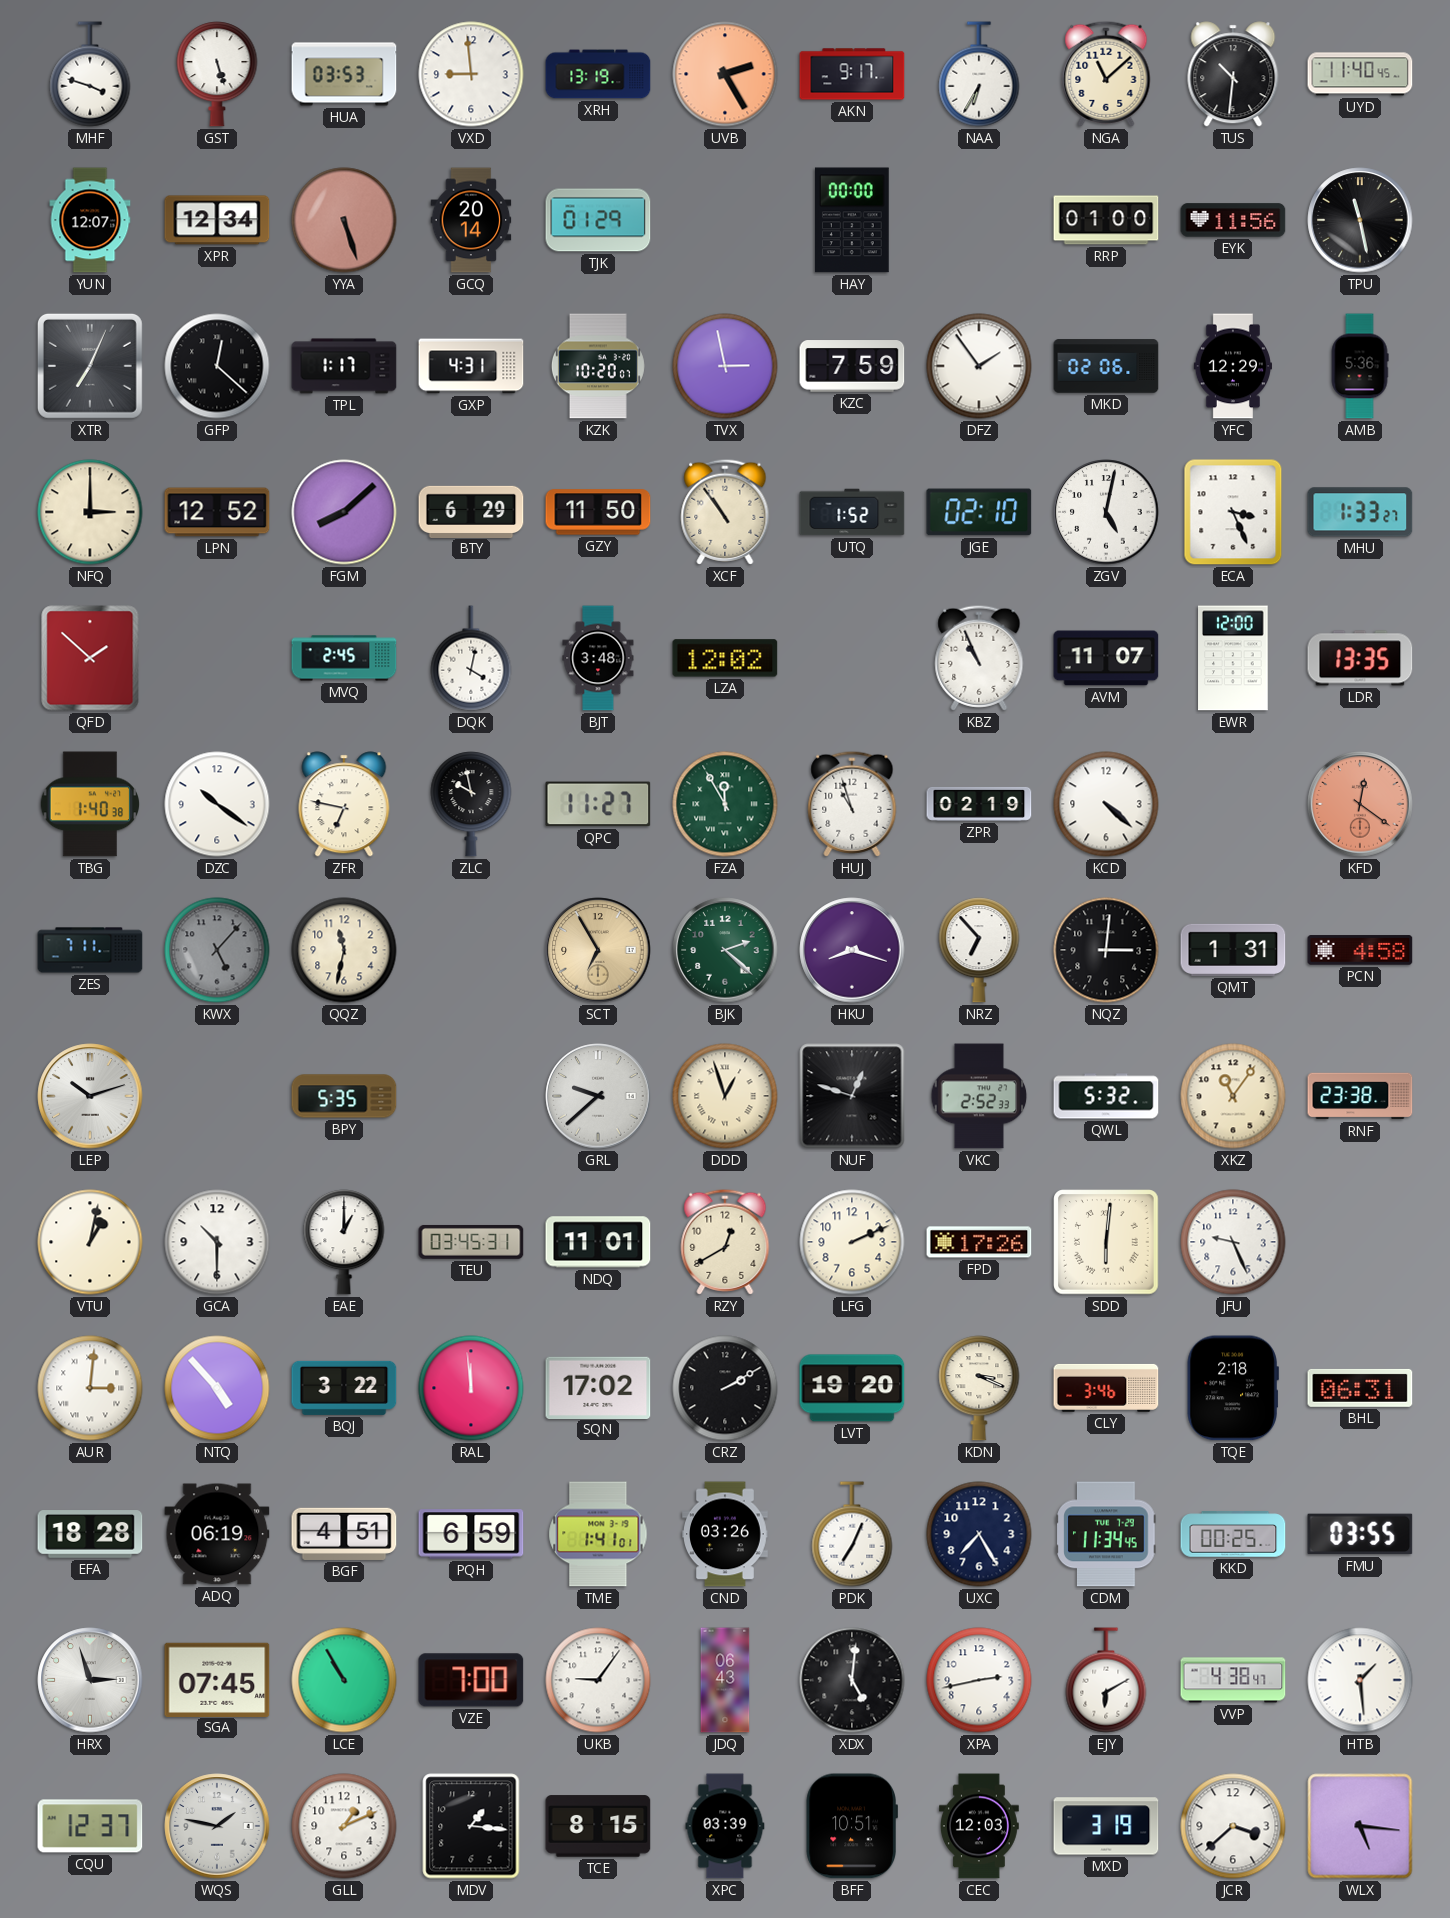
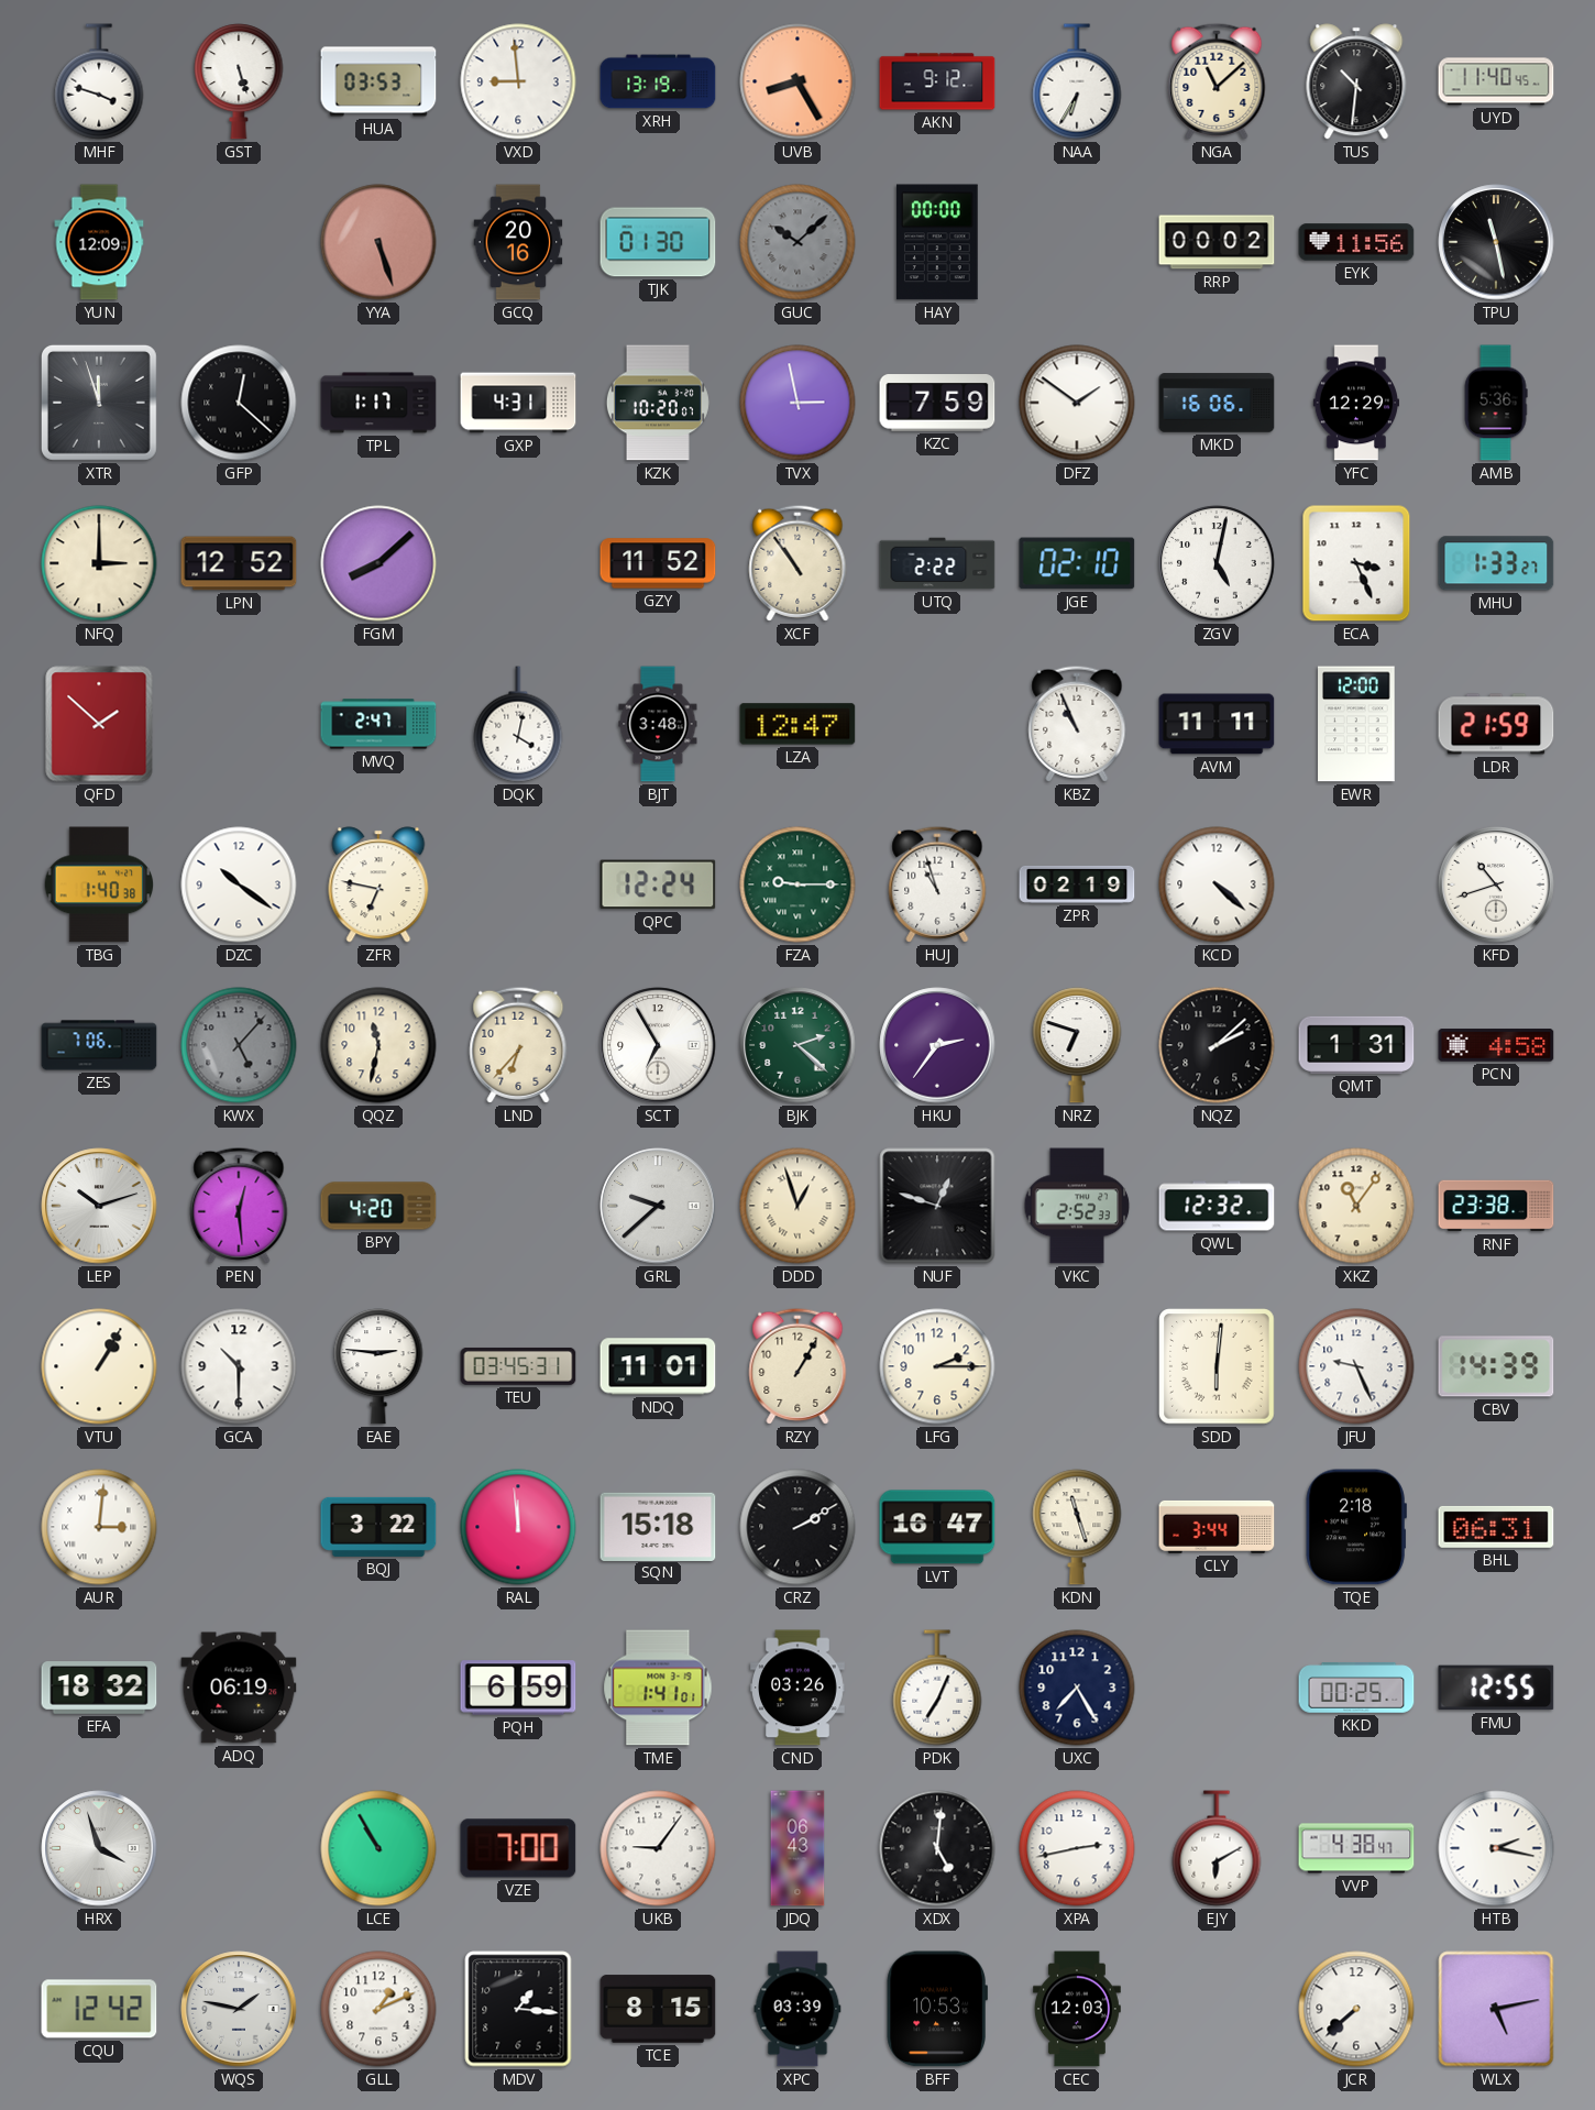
UVB: 2:25 -> 8:25 (798, 81)
AKN: 9:17 -> 9:12 (937, 81)
YUN: 12:07 -> 12:09 (99, 242)
XPR: 12:34 -> none (217, 220)
GCQ: 20:14 -> 20:16 (518, 242)
TJK: 01:29 -> 01:30 (658, 242)
GUC: none -> 10:08 (798, 242)
RRP: 01:00 -> 00:02 (1217, 242)
XTR: 7:04 -> 11:57 (99, 403)
DFZ: 1:54 -> 1:51 (1077, 403)
MKD: 02:06 -> 16:06 (1217, 403)
BTY: 6:29 -> none (471, 511)
GZY: 11:50 -> 11:52 (658, 563)
UTQ: 1:52 -> 2:22 (937, 563)
MVQ: 2:45 -> 2:47 (378, 724)
LZA: 12:02 -> 12:47 (798, 724)
AVM: 11:07 -> 11:11 (1217, 724)
LDR: 13:35 -> 21:59 (1496, 724)
ZLC: 9:58 -> none (471, 804)
QPC: 11:27 -> 12:24 (658, 884)
FZA: 11:55 -> 9:15 (798, 884)
KFD: 12:21 -> 10:42 (1496, 884)
KFD dial: salmon -> white (1496, 884)
ZES: 7:11 -> 7:06 (99, 1045)
LND: none -> 6:37 (518, 1045)
SCT dial: champagne -> white (658, 1045)
HKU: 8:18 -> 2:36 (937, 1045)
NRZ: 6:53 -> 6:48 (1077, 1045)
NQZ: 3:01 -> 2:08 (1217, 1045)
PEN: none -> 12:29 (239, 1206)
BPY: 5:35 -> 4:20 (378, 1206)
QWL: 5:32 -> 12:32 (1217, 1206)
VTU: 1:02 -> 1:05 (99, 1366)
EAE: 1:00 -> 2:46 (378, 1366)
RZY: 12:40 -> 1:05 (798, 1366)
LFG: 2:11 -> 2:15 (937, 1366)
FPD: 17:26 -> none (979, 1242)
CBV: none -> 14:39 (1496, 1366)
NTQ: 4:53 -> none (217, 1388)
SQN: 17:02 -> 15:18 (658, 1526)
LVT: 19:20 -> 16:47 (937, 1527)
KDN: 3:19 -> 11:27 (1077, 1527)
CLY: 3:46 -> 3:44 (1217, 1527)
EFA: 18:28 -> 18:32 (99, 1688)
BGF: 4:51 -> none (344, 1534)
CDM: 11:34 -> none (1106, 1534)
FMU: 03:55 -> 12:55 (1496, 1688)
HRX: 2:57 -> 3:57 (99, 1848)
SGA: 07:45 -> none (217, 1679)
HTB: 1:29 -> 2:17 (1496, 1848)
CQU: 12:37 -> 12:42 (99, 2009)
BFF: 10:51 -> 10:53 (937, 2009)
MXD: 3:19 -> none (1106, 1826)
JCR: 3:38 -> 7:38 (1356, 2009)
WLX: 5:16 -> 5:13 (1496, 2009)
